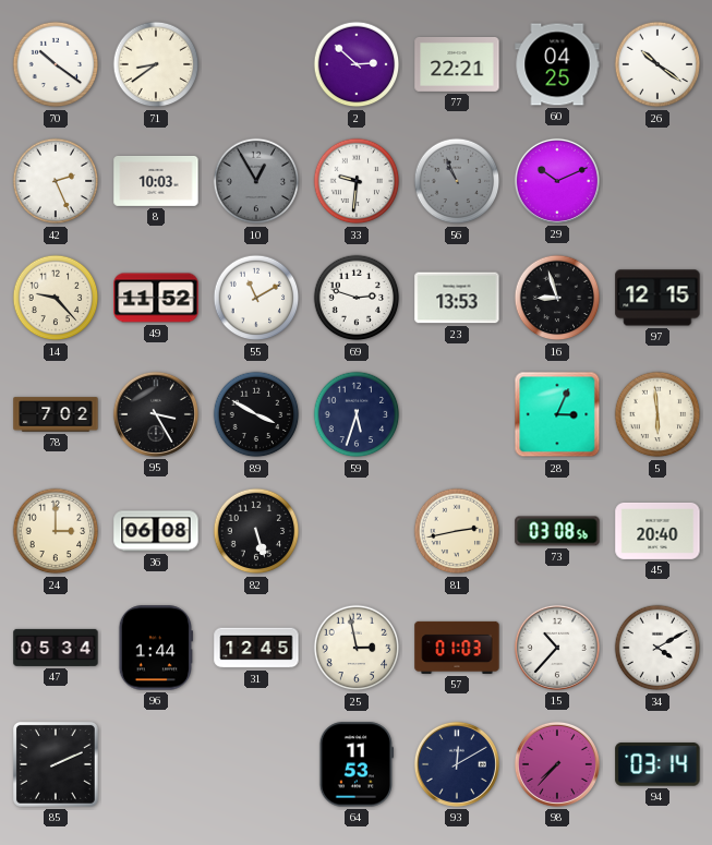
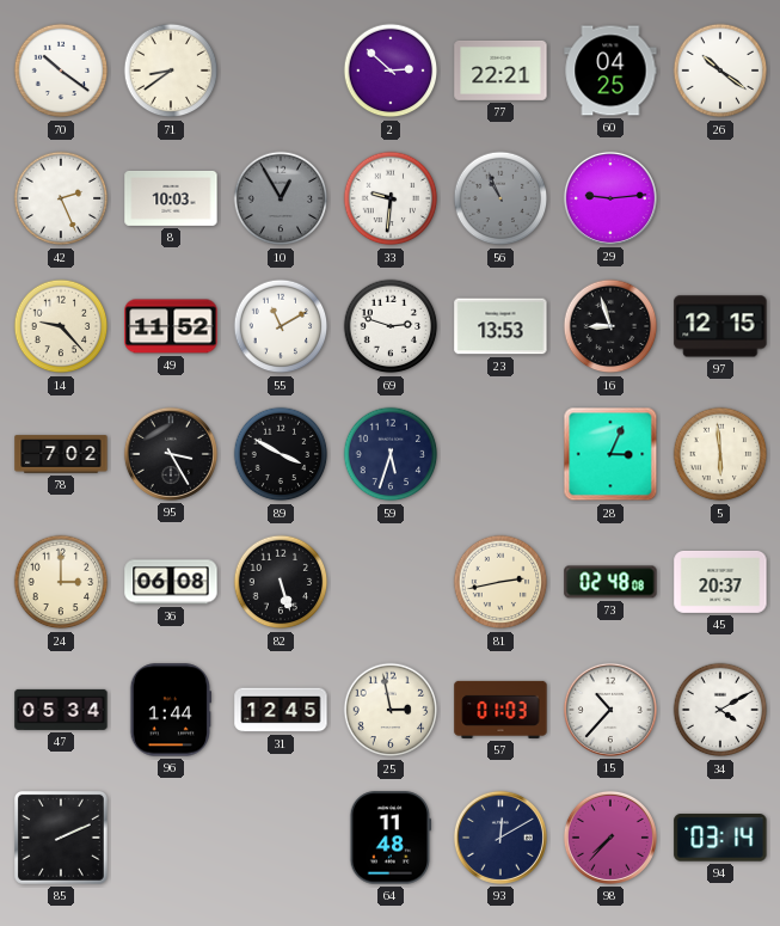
29: 10:11 -> 9:14 (610, 198)
73: 03:08 -> 02:48 (610, 582)
45: 20:40 -> 20:37 (720, 582)
64: 11:53 -> 11:48 (389, 838)
